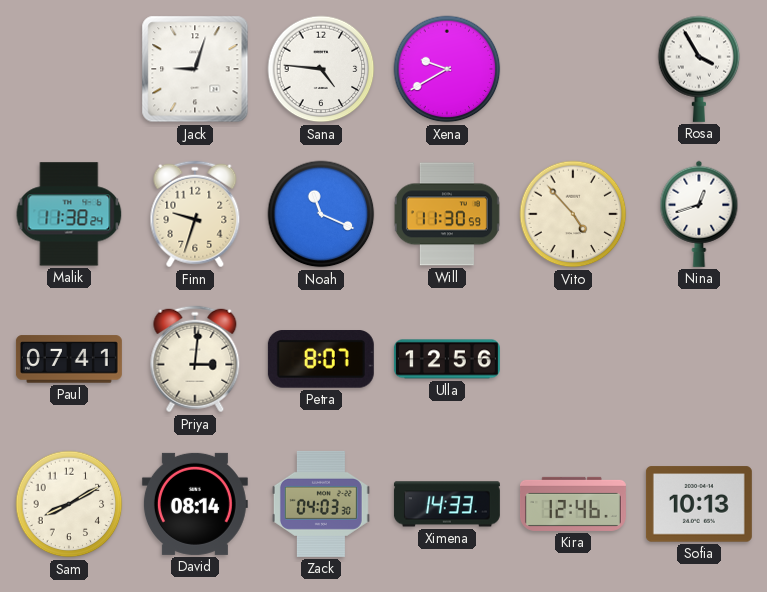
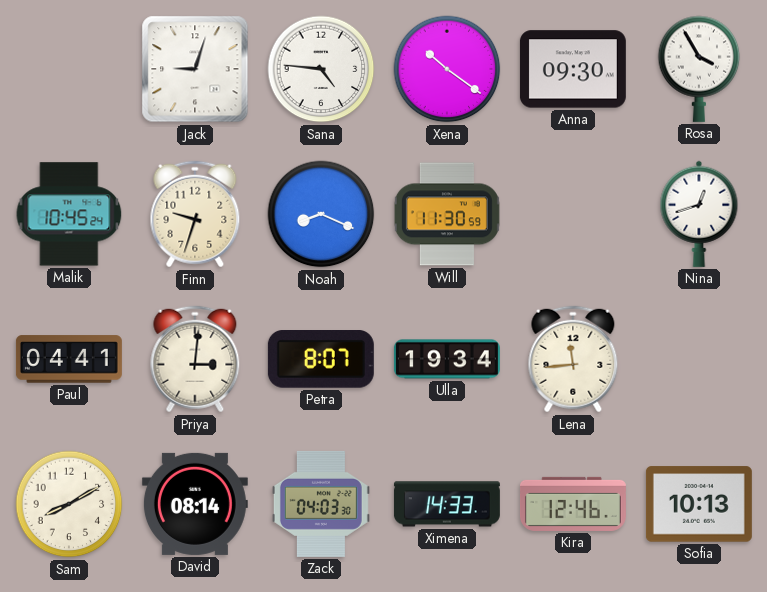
Xena: 9:40 -> 10:21 (447, 69)
Anna: none -> 09:30 (573, 69)
Malik: 11:38 -> 10:45 (69, 214)
Noah: 11:19 -> 8:19 (321, 214)
Vito: 4:53 -> none (573, 214)
Paul: 07:41 -> 04:41 (69, 359)
Ulla: 12:56 -> 19:34 (447, 359)
Lena: none -> 11:44 (573, 359)
